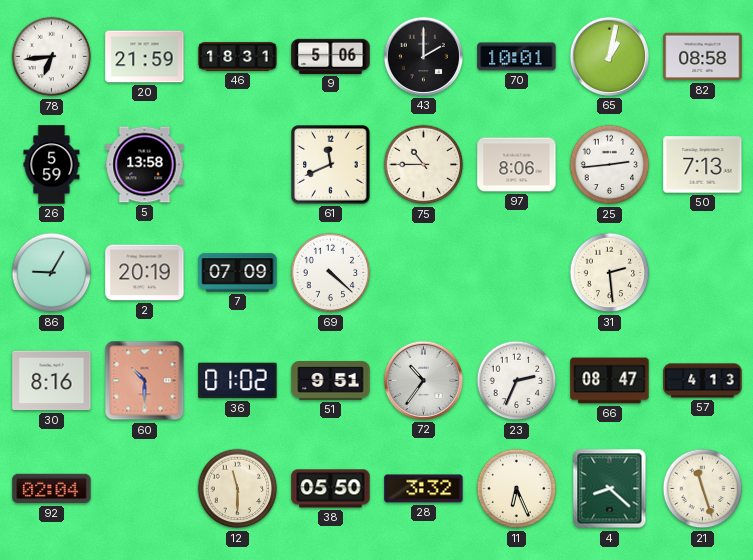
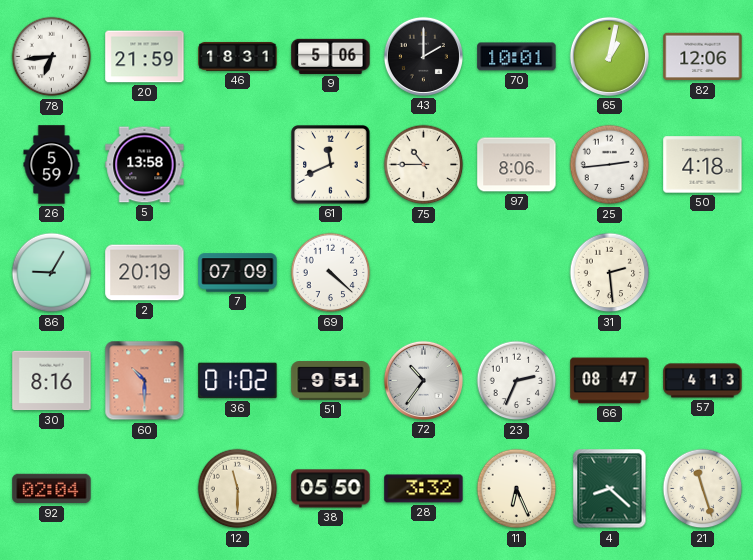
82: 08:58 -> 12:06 (703, 57)
50: 7:13 -> 4:18 (703, 165)
